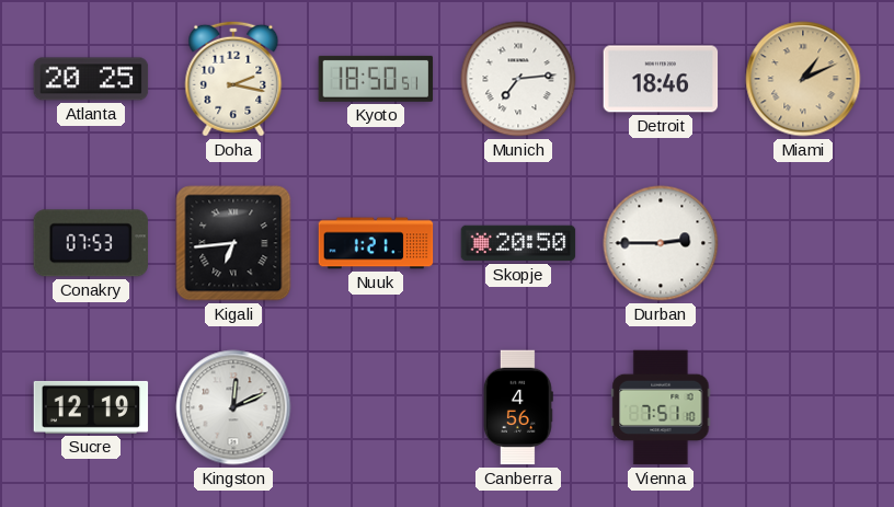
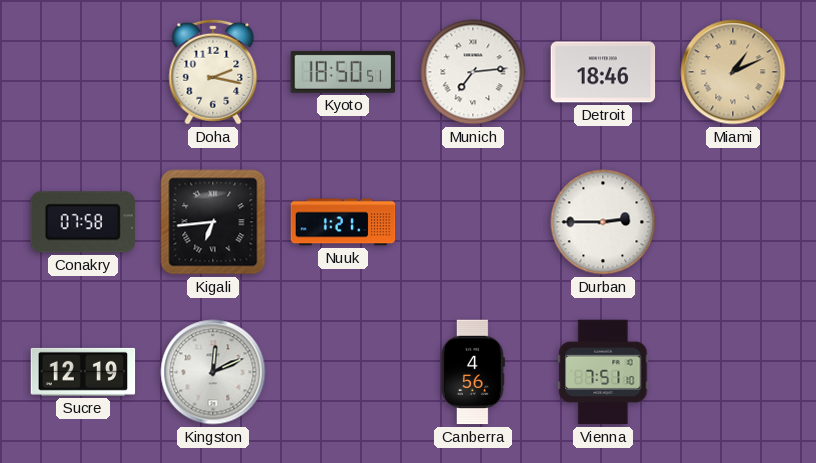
Atlanta: 20:25 -> none (91, 79)
Conakry: 07:53 -> 07:58 (83, 222)
Skopje: 20:50 -> none (518, 243)
